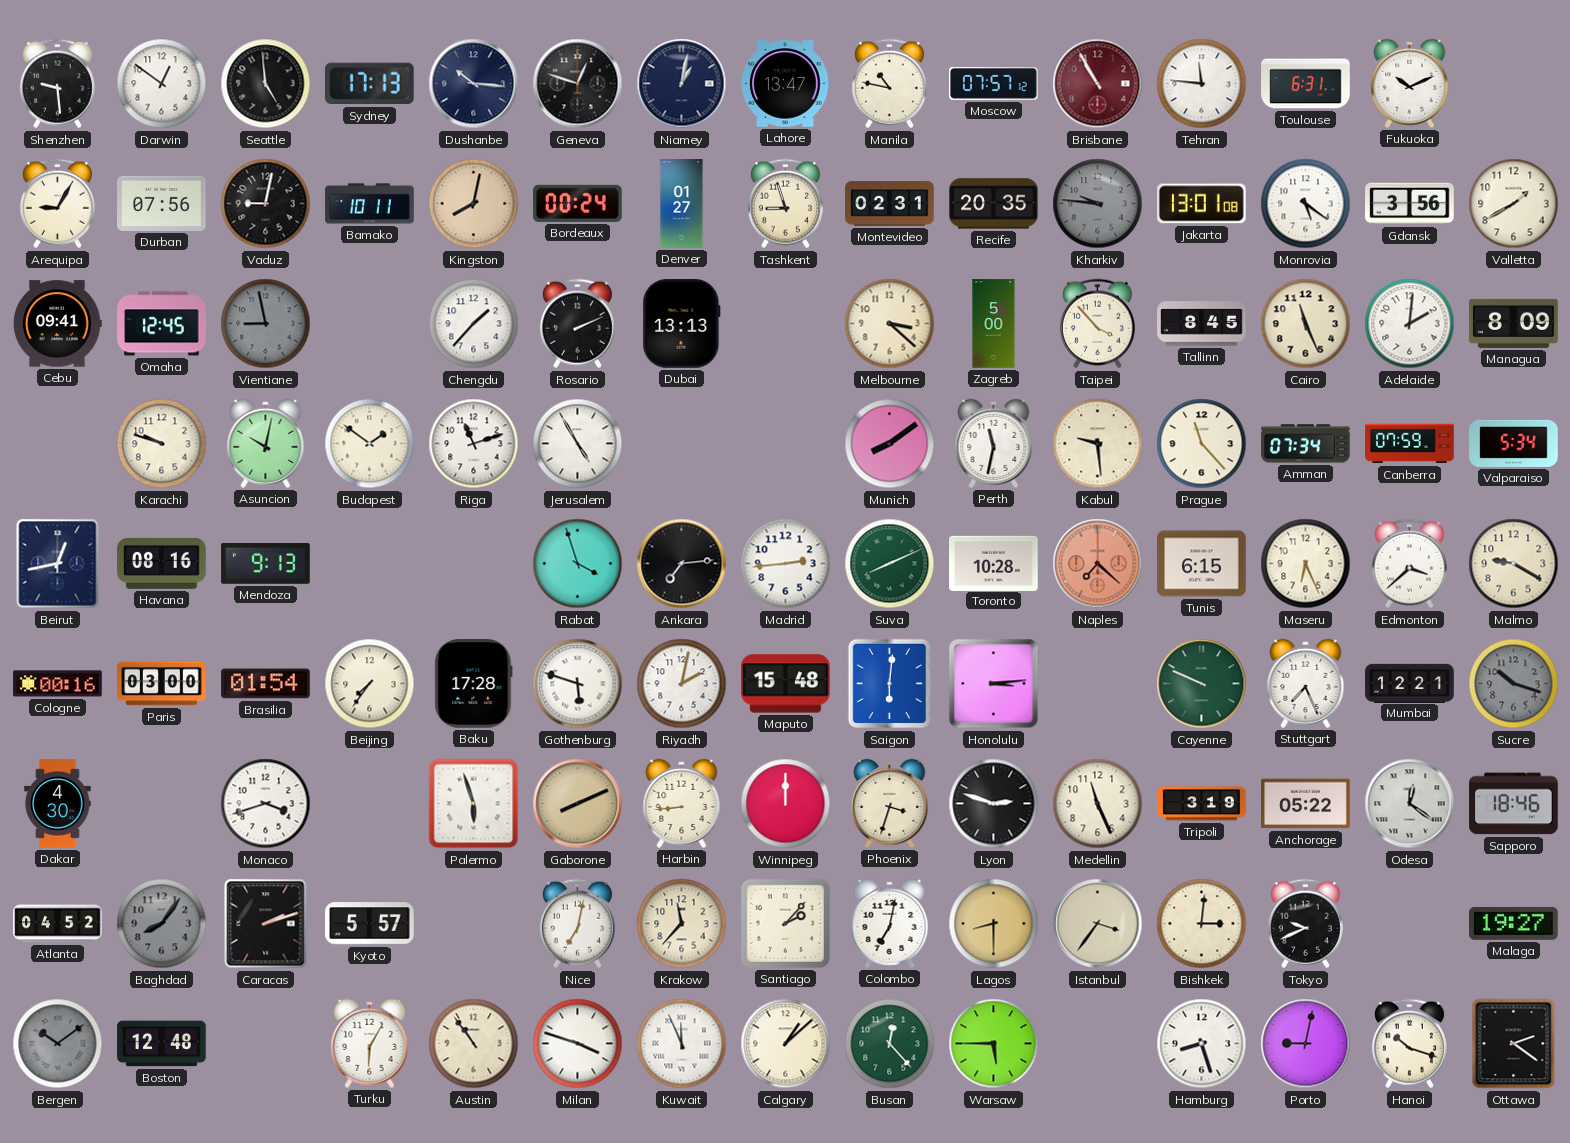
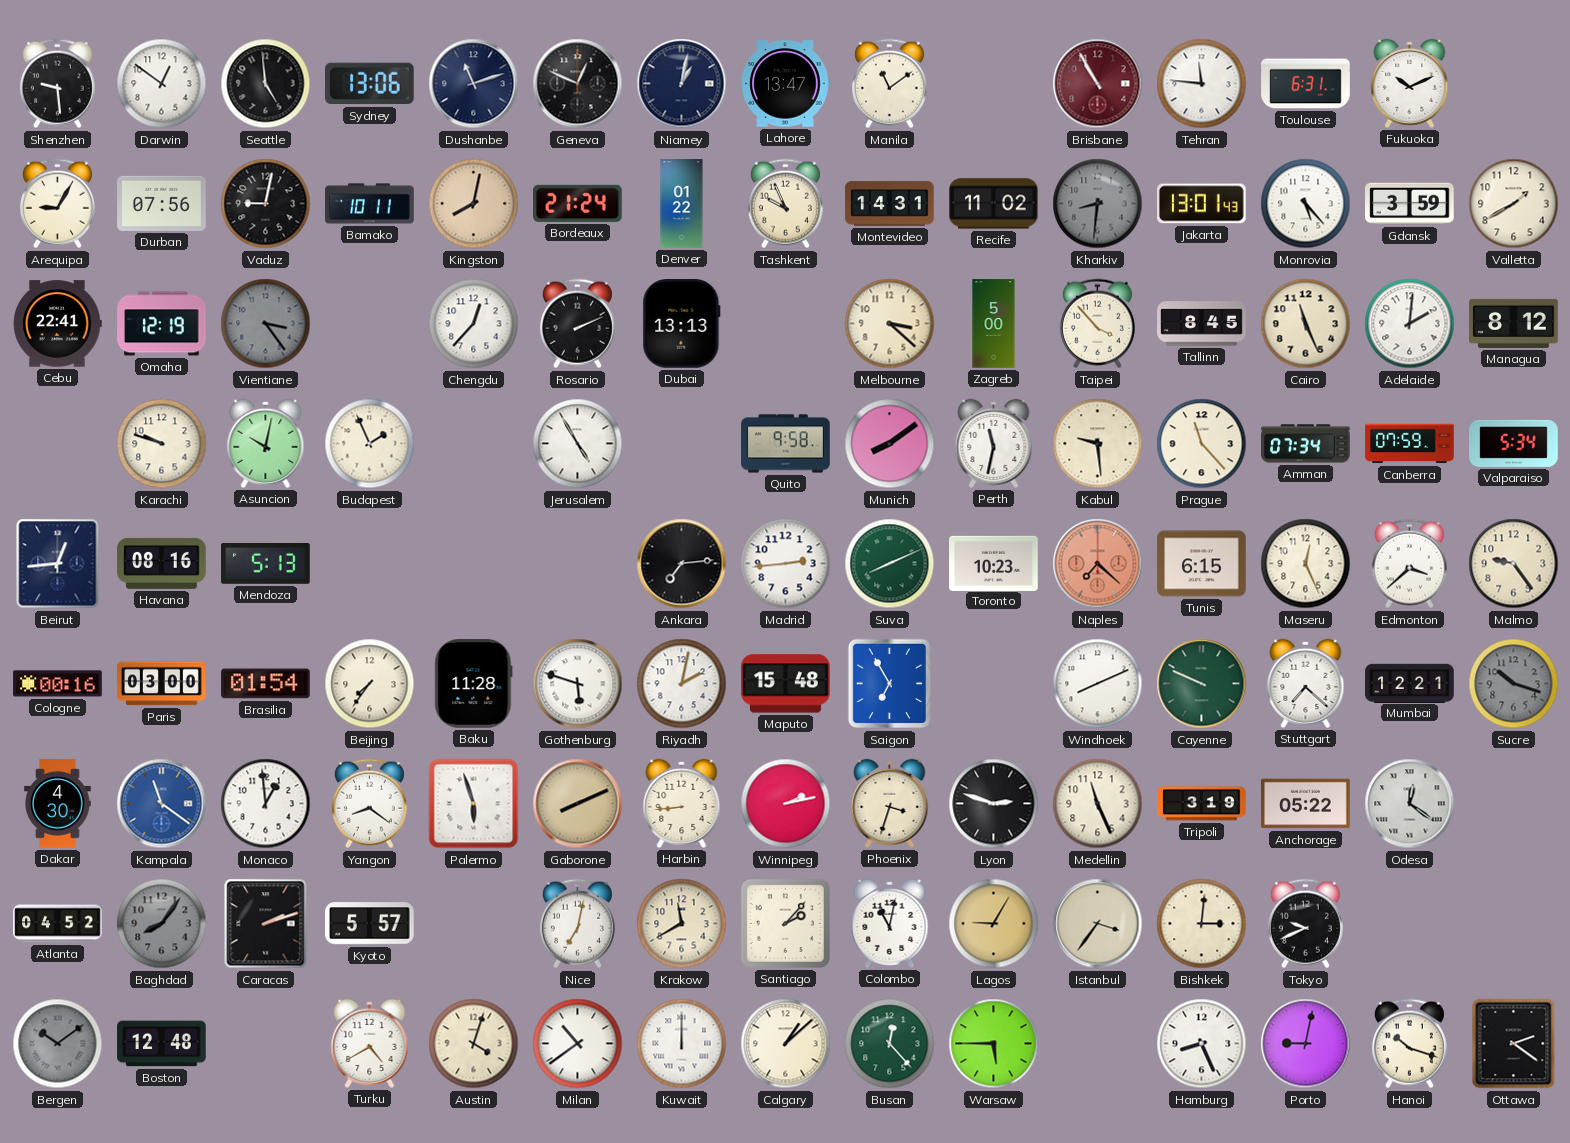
Sydney: 17:13 -> 13:06 (370, 84)
Dushanbe: 10:16 -> 11:12 (474, 84)
Geneva: 12:48 -> 12:49 (578, 84)
Manila: 10:47 -> 11:09 (889, 84)
Moscow: 07:57 -> none (994, 83)
Bordeaux: 00:24 -> 21:24 (578, 203)
Denver: 01:27 -> 01:22 (682, 204)
Tashkent: 8:57 -> 9:56 (785, 204)
Montevideo: 02:31 -> 14:31 (890, 204)
Recife: 20:35 -> 11:02 (994, 204)
Kharkiv: 9:46 -> 8:31 (1098, 204)
Jakarta: 13:01:08 -> 13:01:43 (1202, 204)
Monrovia: 5:21 -> 5:23 (1306, 204)
Gdansk: 3:56 -> 3:59 (1410, 204)
Cebu: 09:41 -> 22:41 (57, 324)
Omaha: 12:45 -> 12:19 (162, 324)
Vientiane: 8:58 -> 3:24 (266, 324)
Chengdu: 1:37 -> 12:37 (474, 324)
Managua: 8:09 -> 8:12 (1514, 323)
Budapest: 1:51 -> 1:56 (370, 444)
Riga: 11:12 -> none (474, 444)
Quito: none -> 9:58 (786, 444)
Beirut: 12:43 -> 12:44 (58, 564)
Mendoza: 9:13 -> 5:13 (266, 564)
Rabat: 3:57 -> none (578, 564)
Toronto: 10:28 -> 10:23 (994, 563)
Maseru: 6:26 -> 12:26 (1306, 564)
Malmo: 9:20 -> 9:24 (1514, 564)
Baku: 17:28 -> 11:28 (474, 684)
Saigon: 6:01 -> 6:55 (889, 684)
Honolulu: 3:14 -> none (994, 684)
Windhoek: none -> 8:11 (1098, 684)
Stuttgart: 7:26 -> 7:22 (1306, 683)
Kampala: none -> 11:21 (162, 804)
Monaco: 3:42 -> 12:59 (266, 804)
Yangon: none -> 8:21 (369, 804)
Winnipeg: 12:00 -> 2:13 (786, 804)
Sapporo: 18:46 -> none (1514, 804)
Krakow: 11:37 -> 11:40 (682, 924)
Colombo: 7:02 -> 11:02 (890, 923)
Lagos: 8:30 -> 9:05 (994, 924)
Malaga: 19:27 -> none (1514, 924)
Turku: 6:05 -> 4:40 (370, 1043)
Austin: 10:54 -> 4:03 (474, 1044)
Milan: 3:48 -> 10:39 (578, 1044)
Kuwait: 11:56 -> 12:00 (682, 1044)
Hamburg: 8:27 -> 8:26 (1202, 1044)
